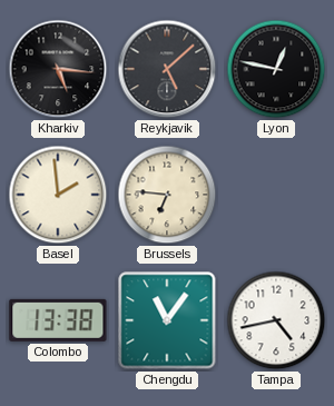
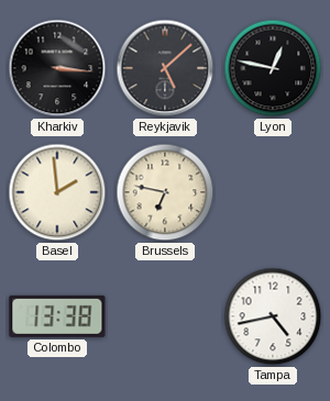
Kharkiv: 5:16 -> 3:16 (57, 68)
Brussels: 6:46 -> 6:47 (165, 192)
Chengdu: 11:06 -> none (167, 320)
